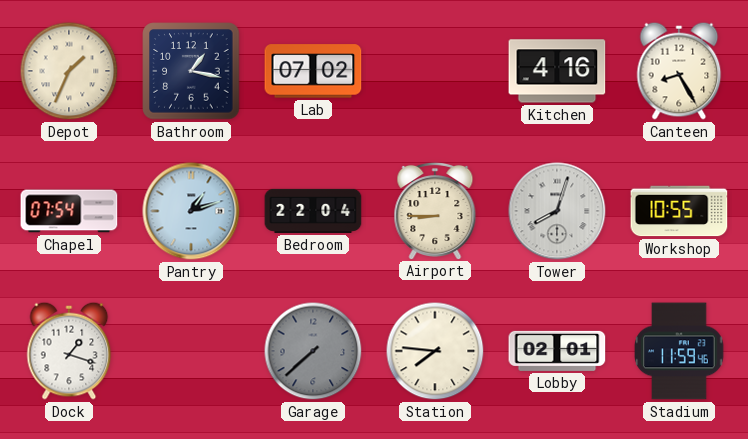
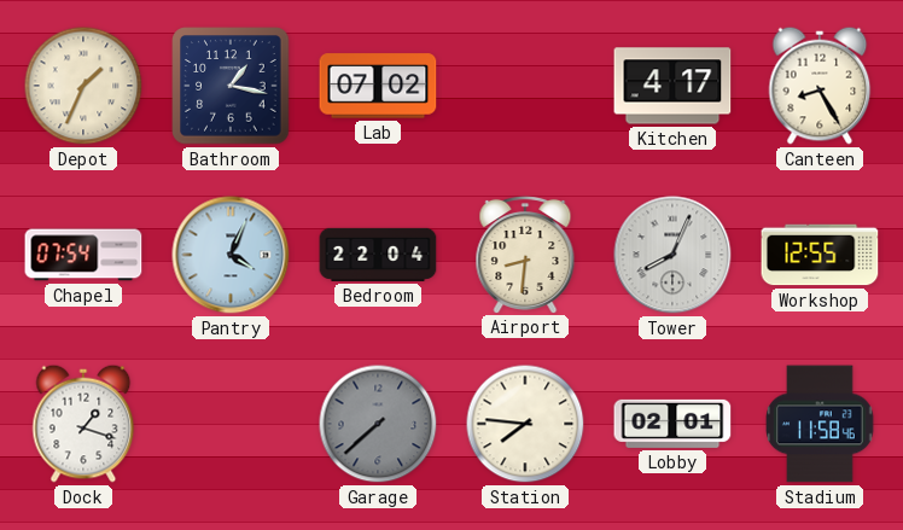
Kitchen: 4:16 -> 4:17 (672, 86)
Pantry: 1:12 -> 4:04 (231, 255)
Airport: 8:45 -> 8:31 (525, 254)
Tower: 8:03 -> 8:04 (672, 255)
Workshop: 10:55 -> 12:55 (820, 255)
Stadium: 11:59 -> 11:58 (820, 424)
